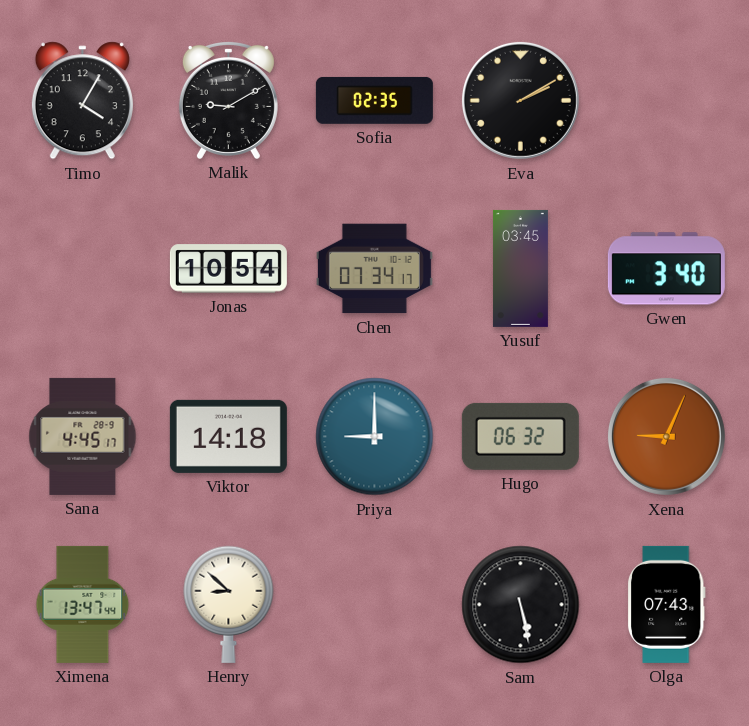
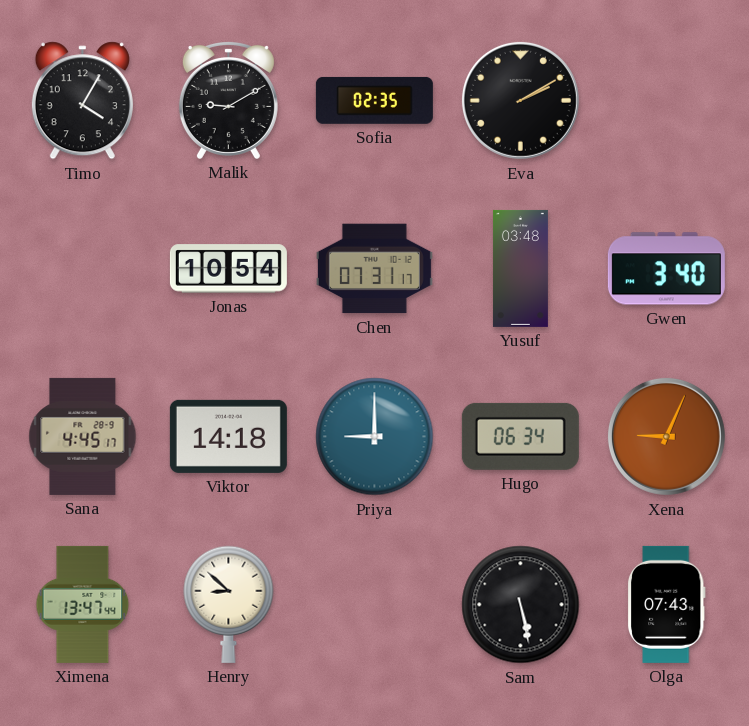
Chen: 07:34 -> 07:31 (374, 269)
Yusuf: 03:45 -> 03:48 (520, 268)
Hugo: 06:32 -> 06:34 (520, 436)
